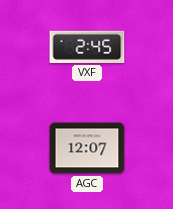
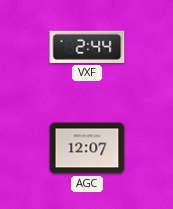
VXF: 2:45 -> 2:44 (87, 47)
